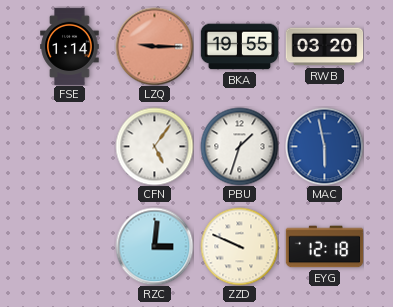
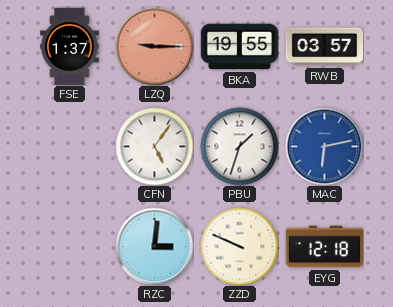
FSE: 1:14 -> 1:37 (70, 46)
RWB: 03:20 -> 03:57 (324, 47)
MAC: 5:58 -> 6:13 (324, 146)
